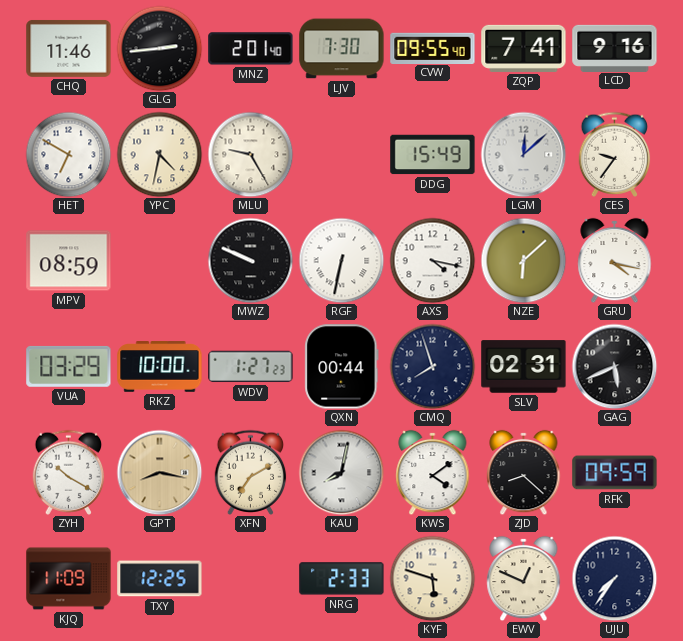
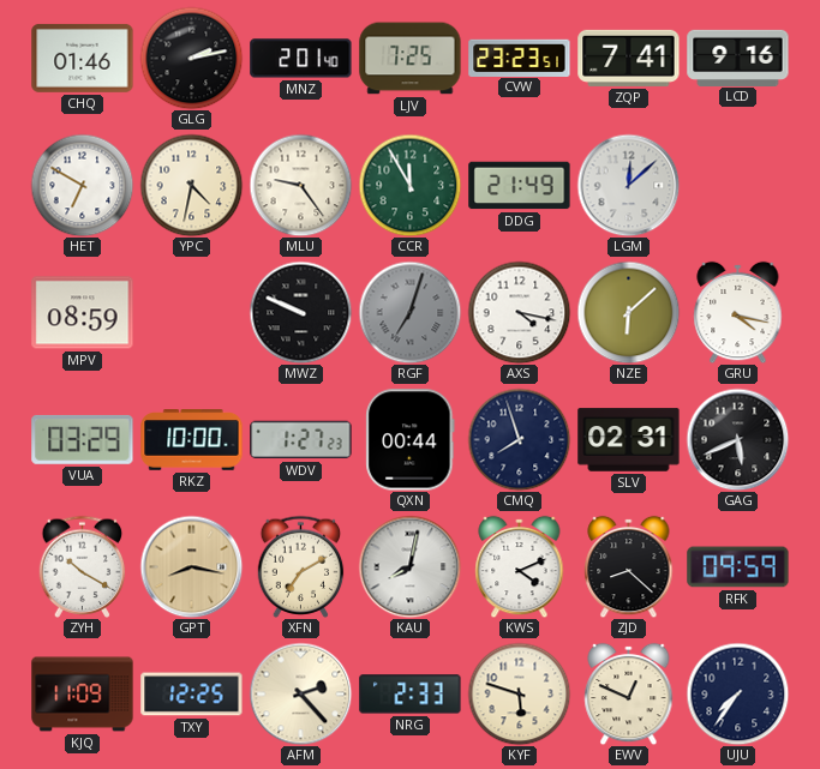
CHQ: 11:46 -> 01:46 (83, 58)
GLG: 2:44 -> 2:13 (191, 58)
LJV: 7:30 -> 7:25 (411, 59)
CVW: 09:55 -> 23:23 (520, 58)
MLU: 9:25 -> 9:24 (300, 185)
CCR: none -> 11:55 (409, 185)
DDG: 15:49 -> 21:49 (520, 186)
CES: 9:36 -> none (615, 154)
RGF: 6:32 -> 7:03 (409, 312)
RGF dial: white -> grey (409, 312)
KWS: 4:09 -> 4:11 (520, 566)
AFM: none -> 2:23 (300, 693)
